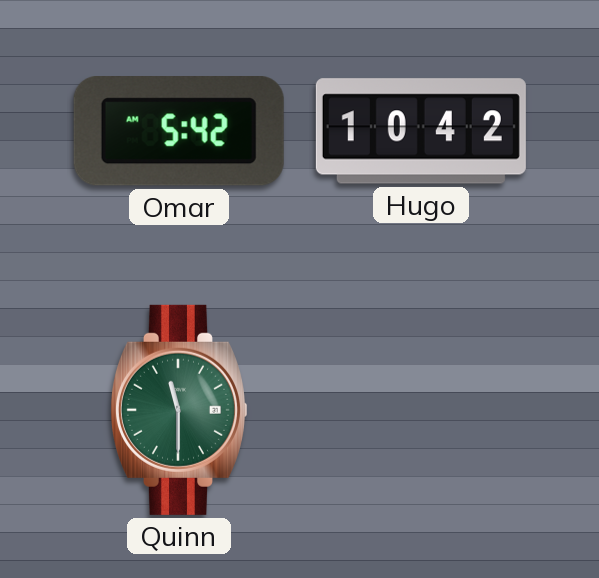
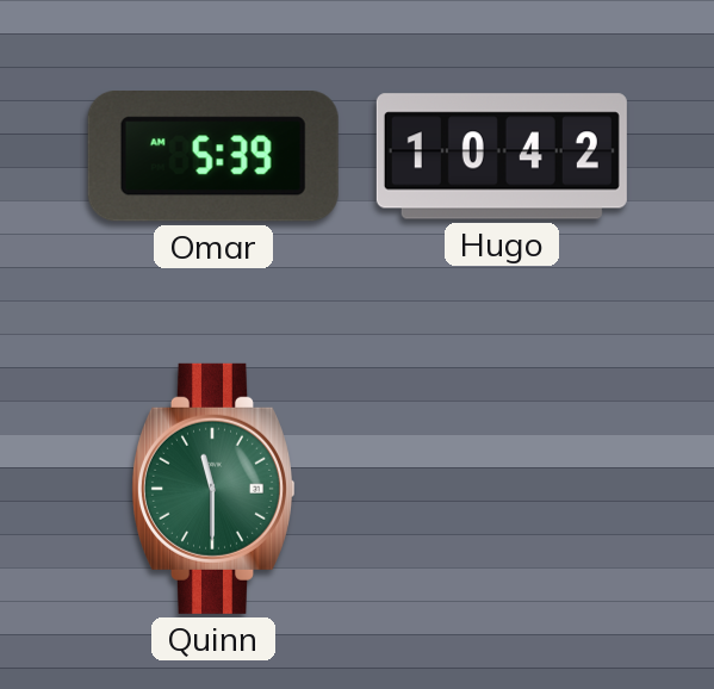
Omar: 5:42 -> 5:39 (213, 157)
